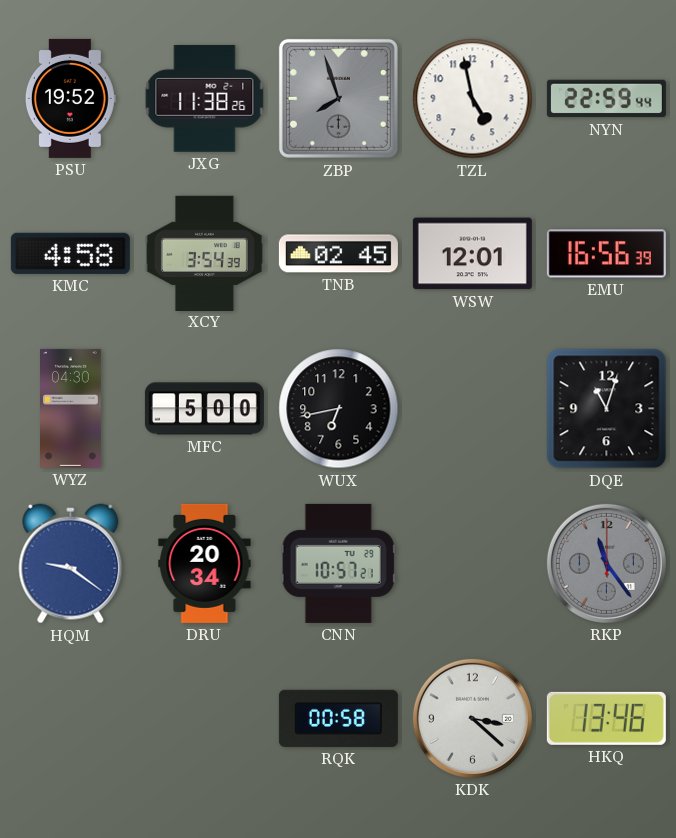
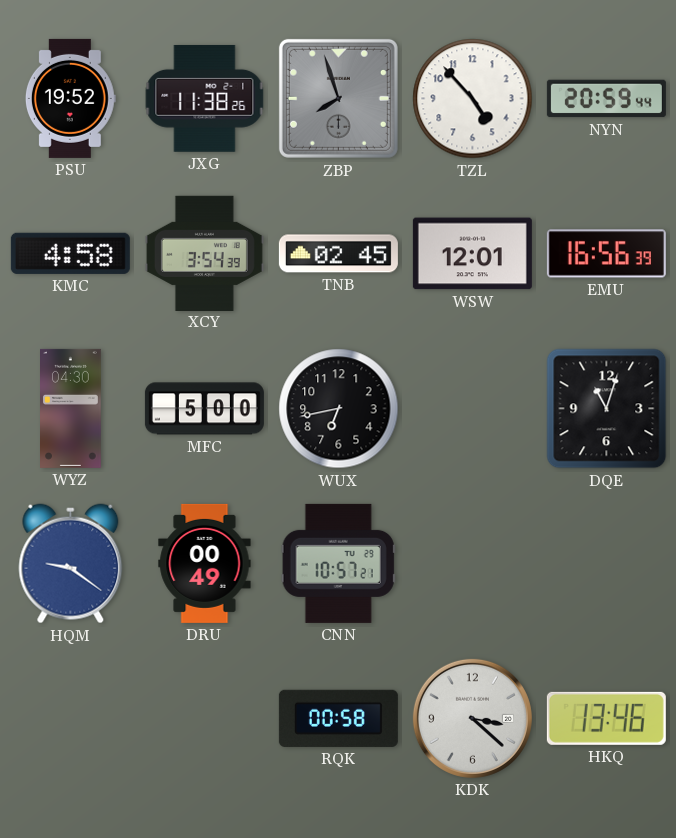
TZL: 4:58 -> 4:53 (473, 99)
NYN: 22:59 -> 20:59 (606, 99)
DRU: 20:34 -> 00:49 (205, 563)
RKP: 11:24 -> none (606, 563)
